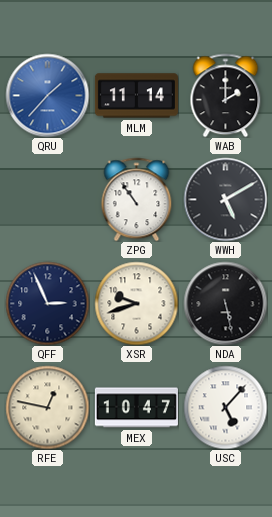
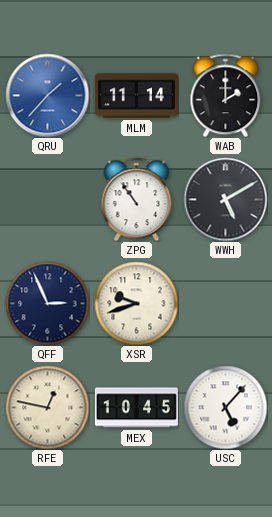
NDA: 5:28 -> none (225, 303)
MEX: 10:47 -> 10:45 (136, 408)
